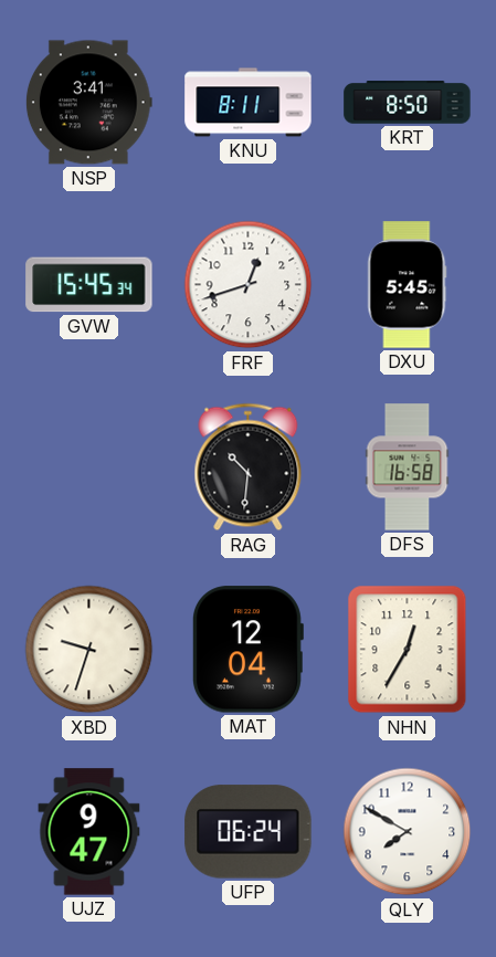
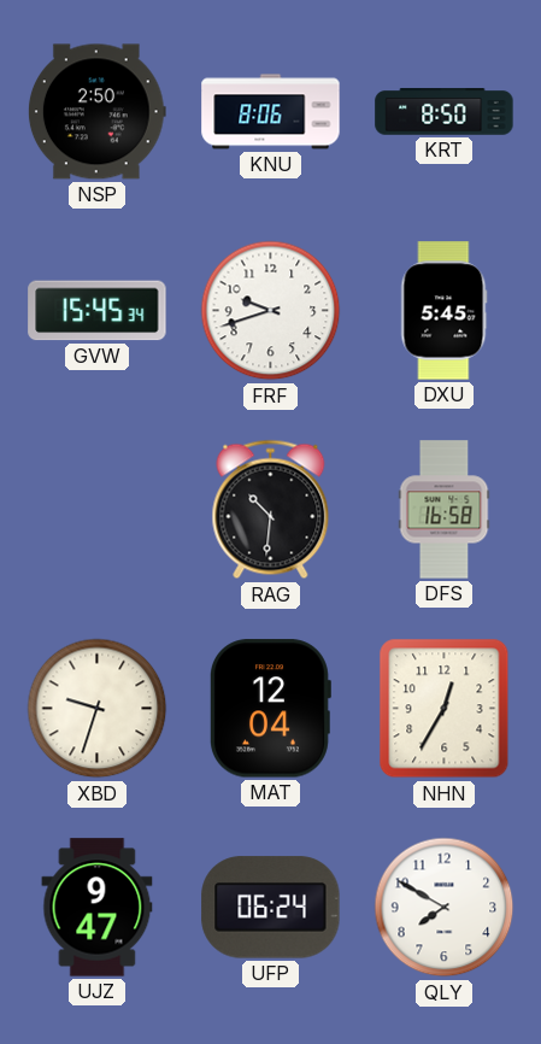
NSP: 3:41 -> 2:50 (96, 112)
KNU: 8:11 -> 8:06 (271, 112)
FRF: 12:42 -> 9:42 (271, 311)
